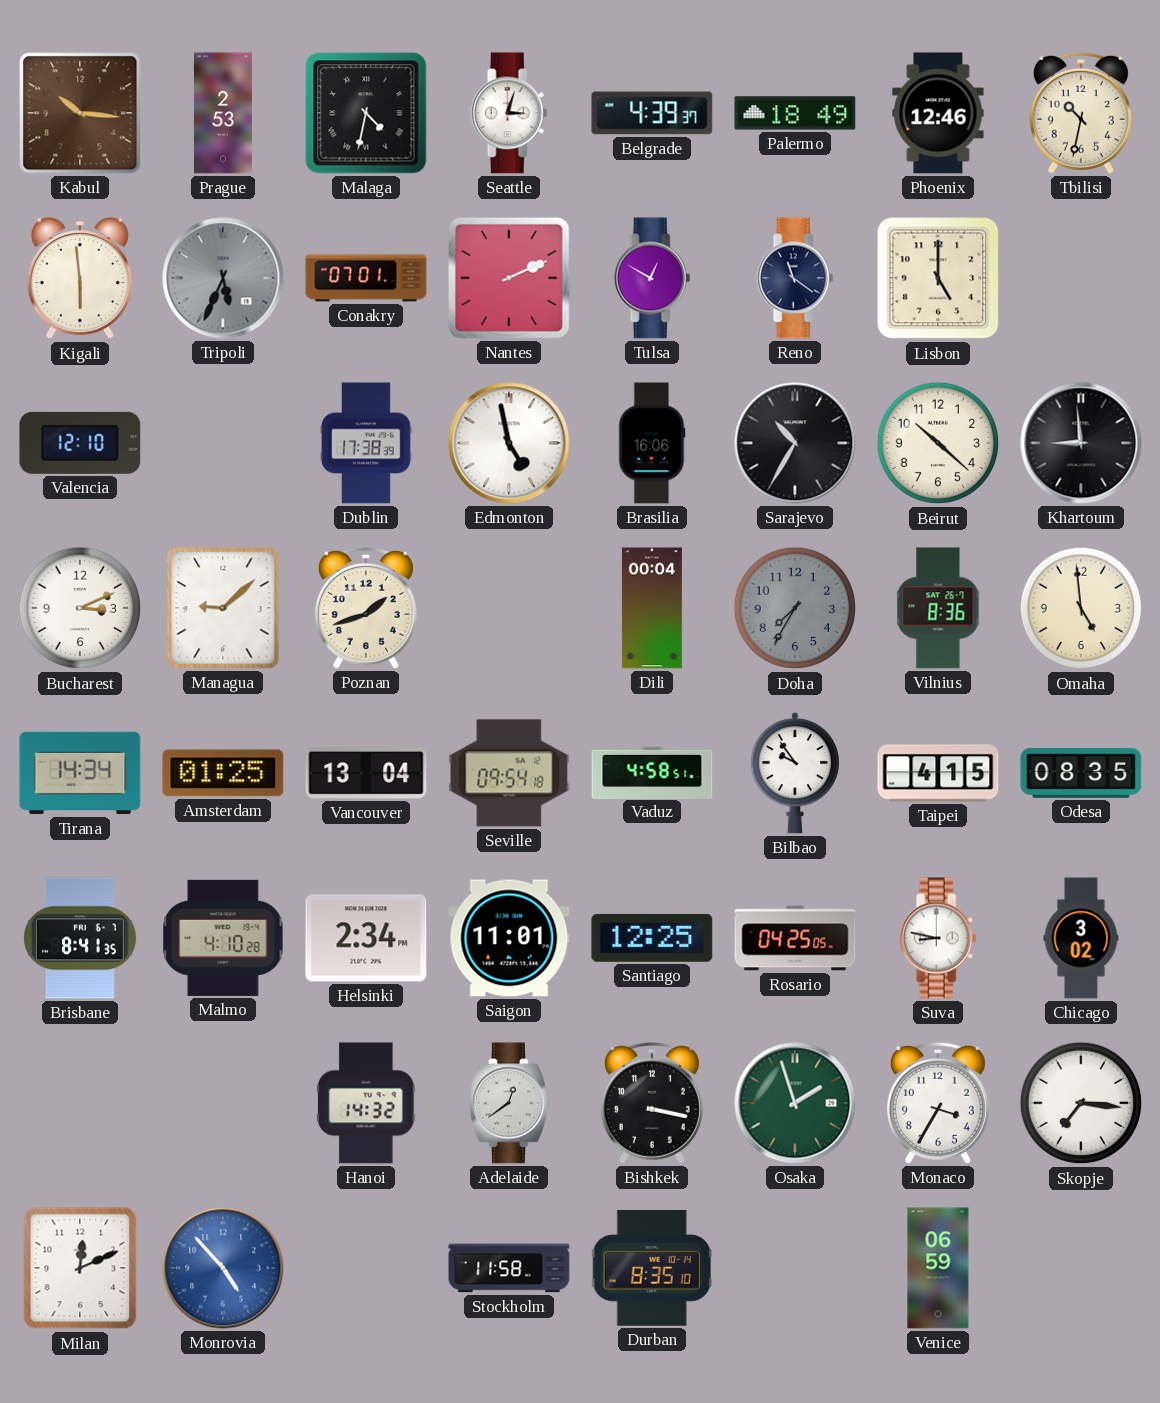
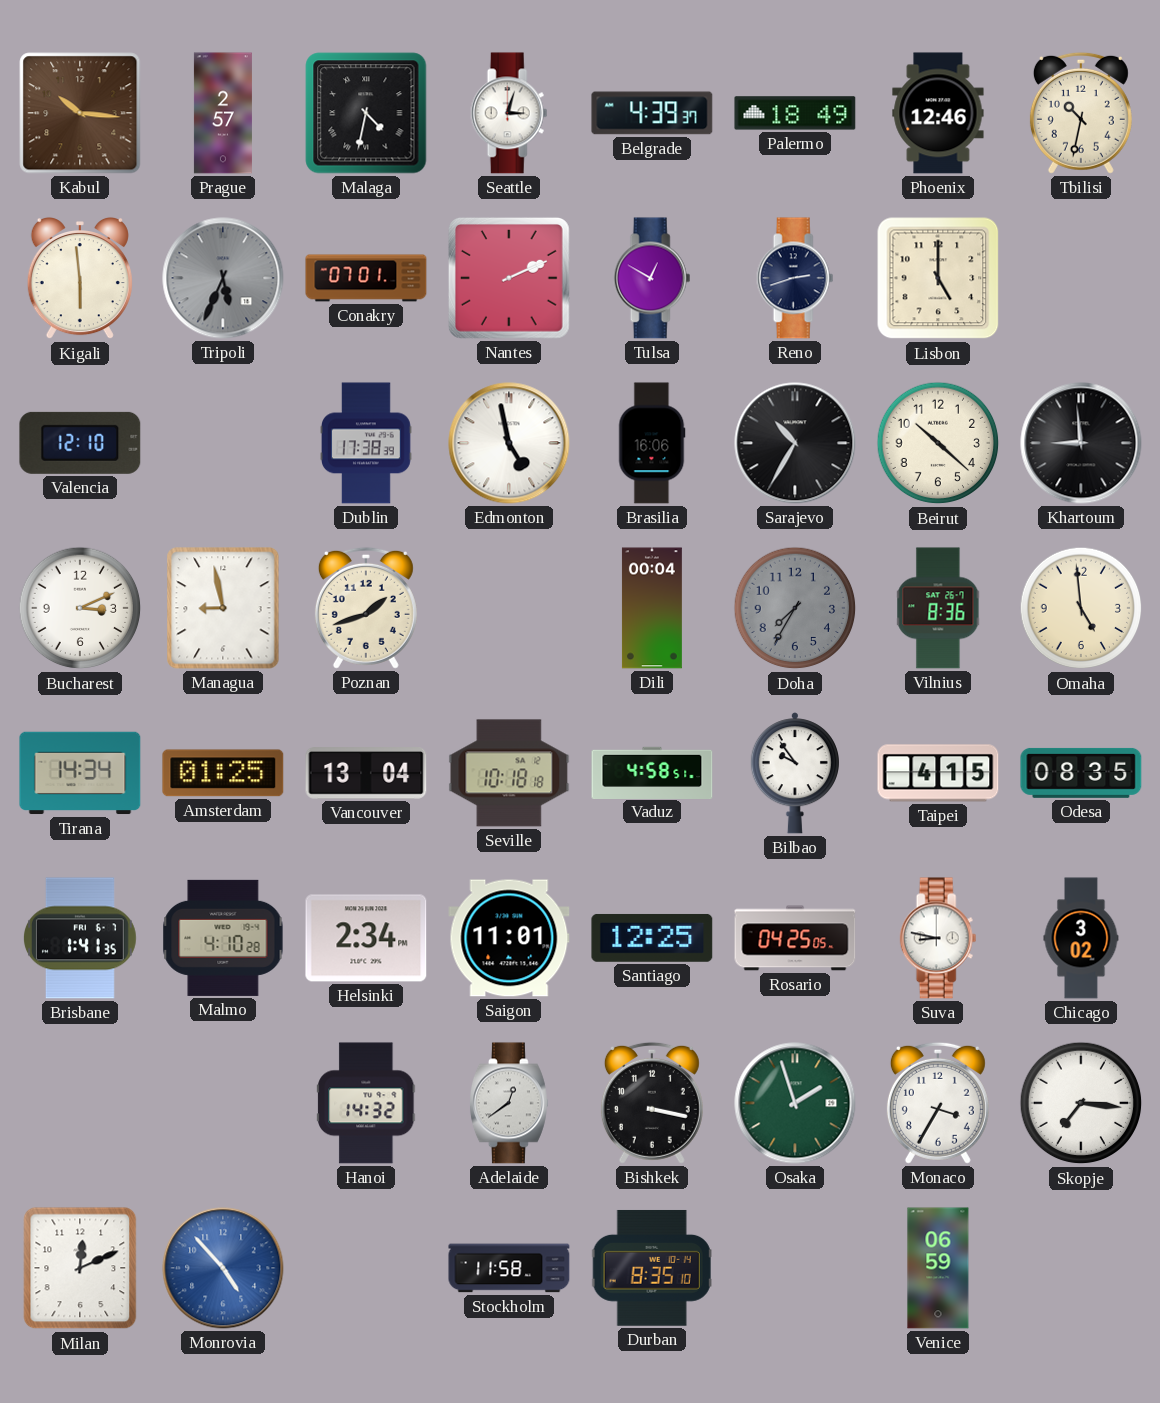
Prague: 2:53 -> 2:57 (223, 113)
Reno: 11:21 -> 2:42 (795, 278)
Managua: 9:08 -> 8:58 (223, 608)
Seville: 09:54 -> 10:18 (509, 773)
Brisbane: 8:41 -> 1:41 (80, 938)
